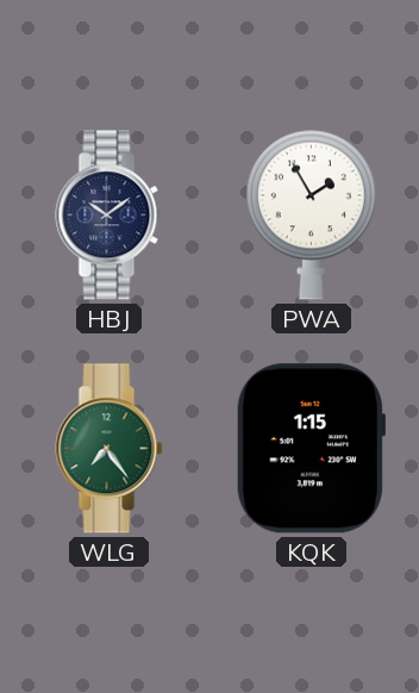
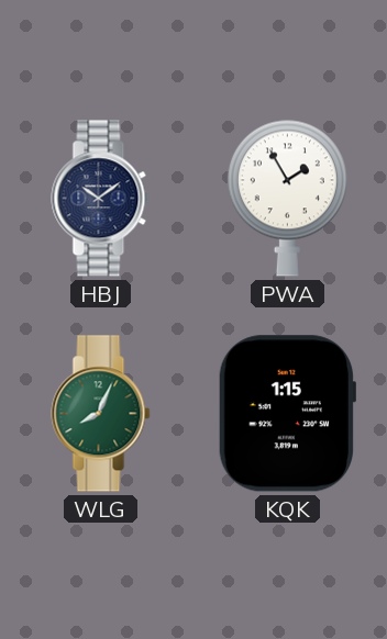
WLG: 7:24 -> 8:04 (101, 414)
